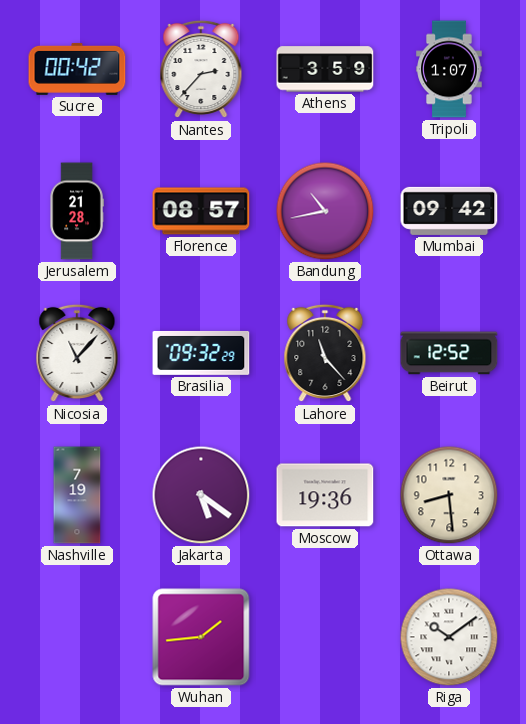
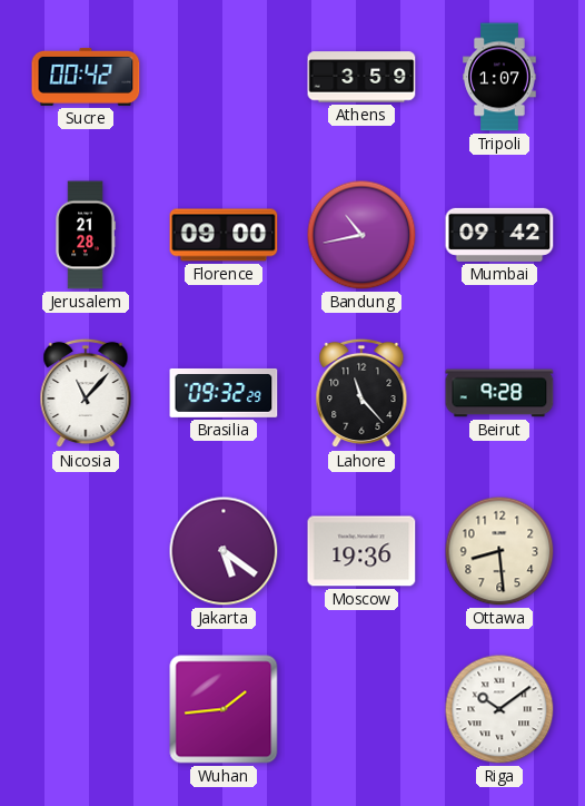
Nantes: 2:37 -> none (201, 69)
Florence: 08:57 -> 09:00 (224, 235)
Beirut: 12:52 -> 9:28 (499, 393)
Nashville: 7:19 -> none (77, 495)
